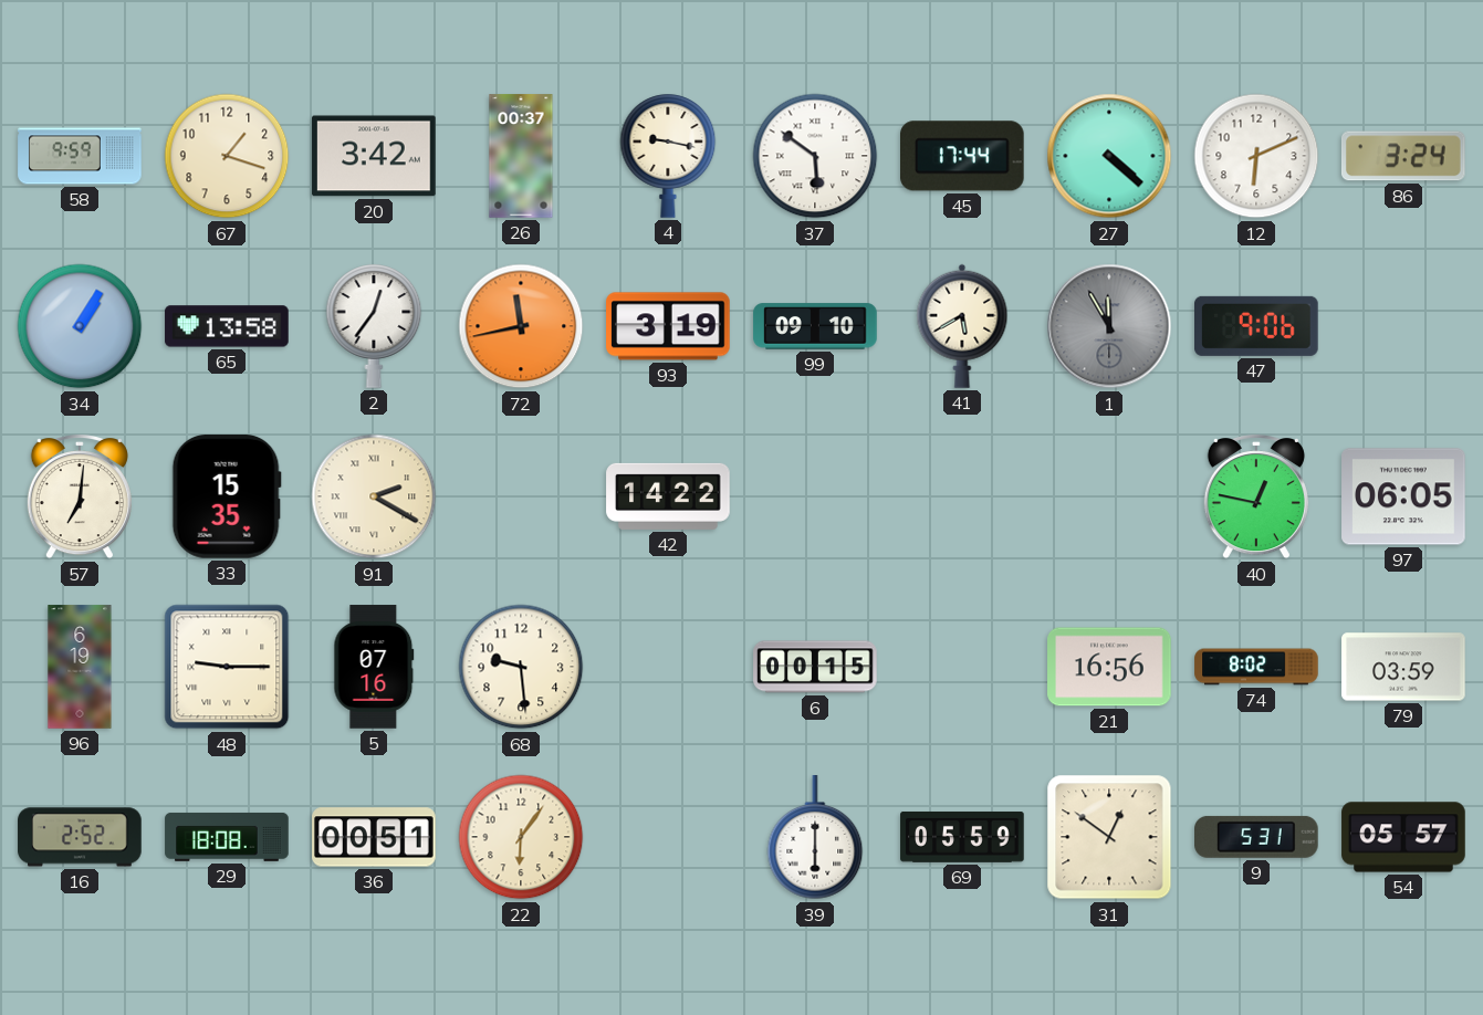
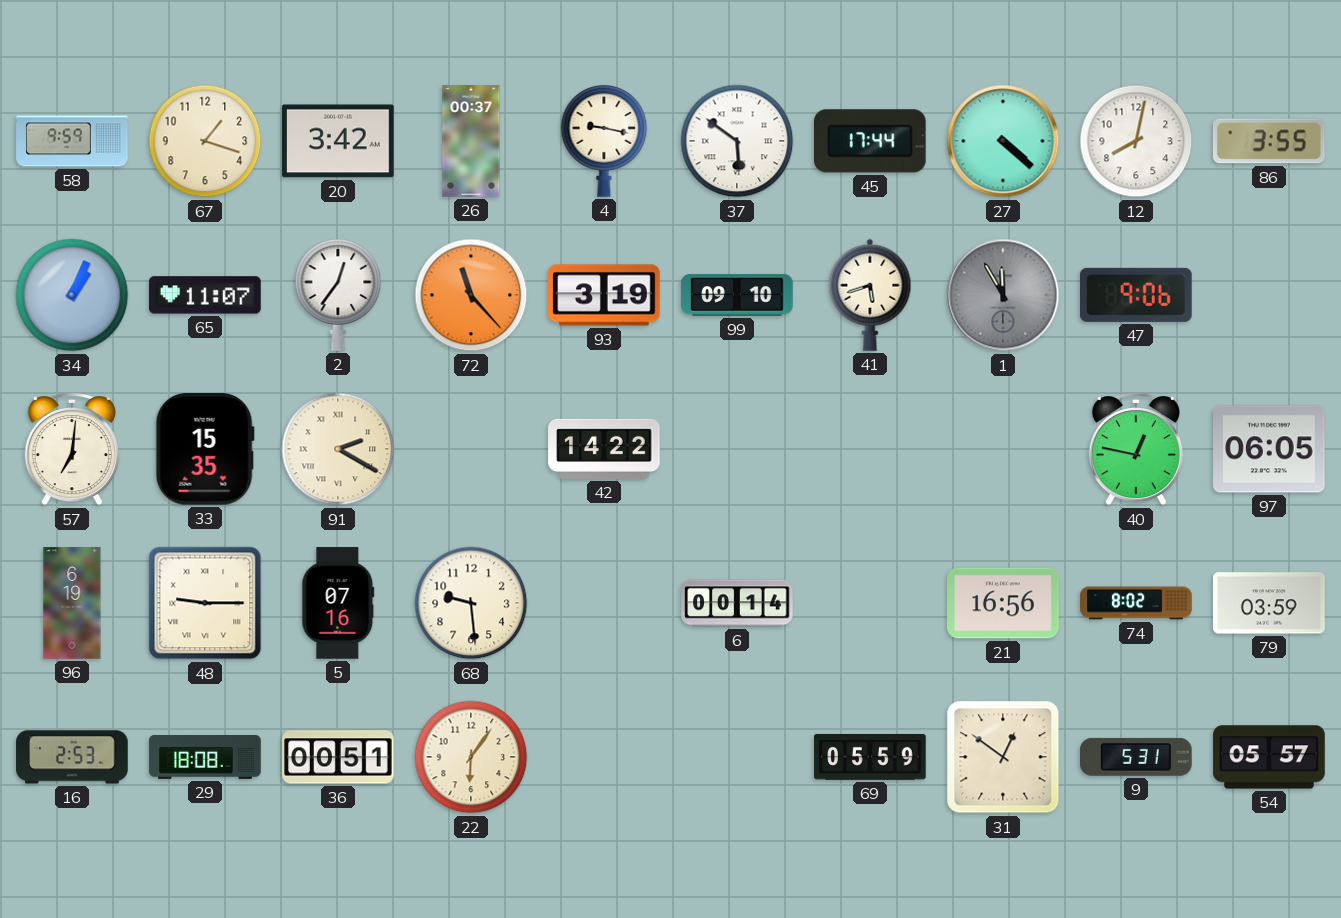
12: 6:11 -> 8:02 (1136, 141)
86: 3:24 -> 3:55 (1269, 141)
34: 1:05 -> 1:04 (72, 295)
65: 13:58 -> 11:07 (205, 295)
72: 11:43 -> 11:23 (471, 295)
41: 5:40 -> 5:42 (870, 295)
6: 00:15 -> 00:14 (737, 603)
16: 2:52 -> 2:53 (72, 757)
39: 6:00 -> none (815, 838)
